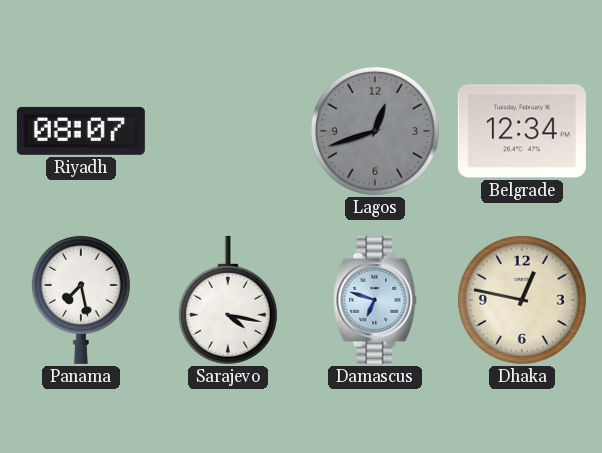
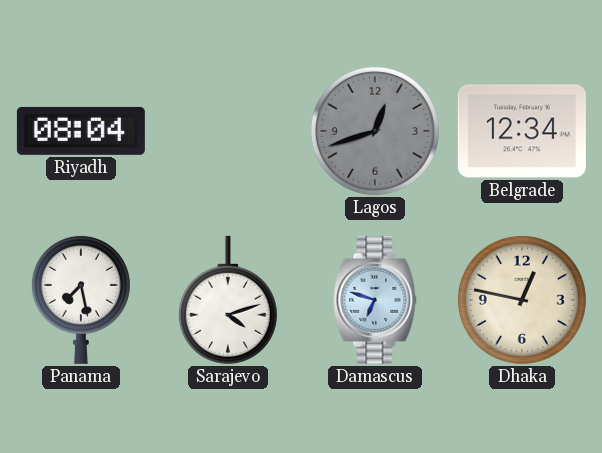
Riyadh: 08:07 -> 08:04 (81, 131)
Sarajevo: 4:17 -> 4:12 (228, 300)
